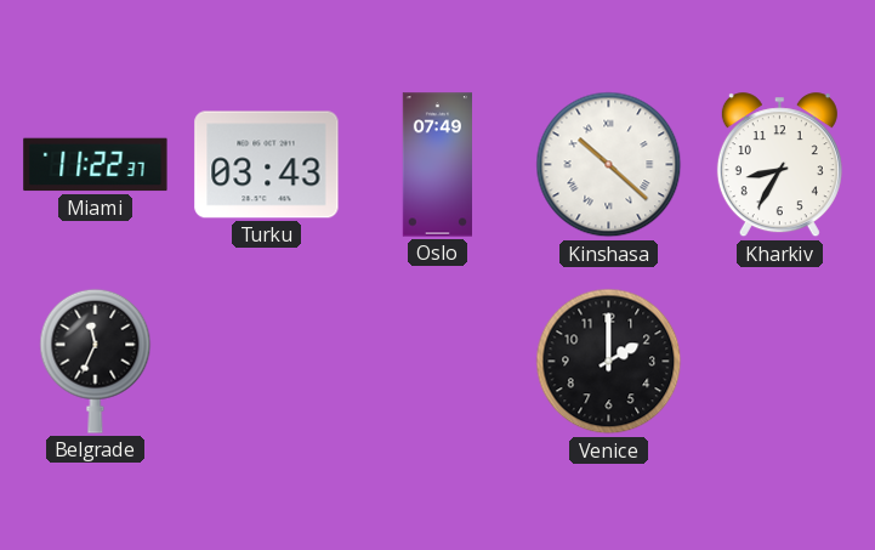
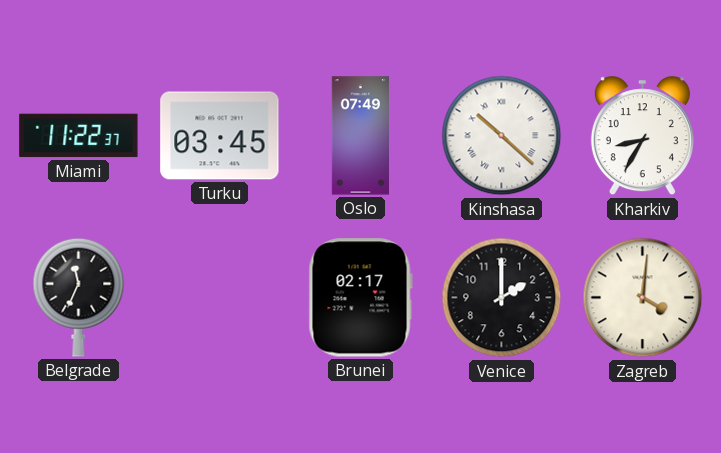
Turku: 03:43 -> 03:45 (220, 136)
Brunei: none -> 02:17 (360, 298)
Zagreb: none -> 4:01 (643, 298)
